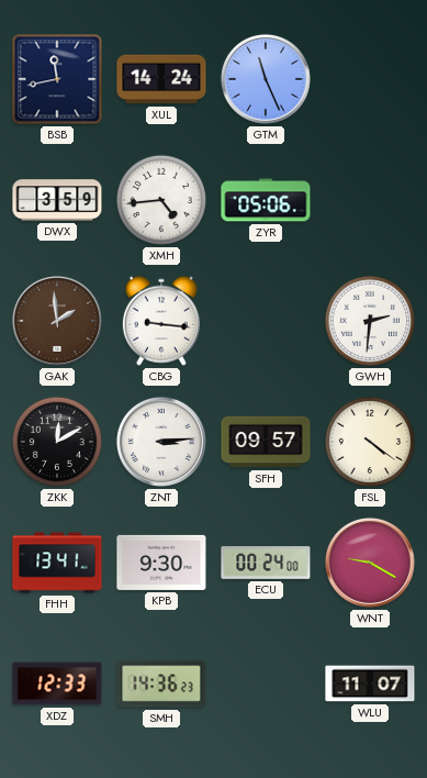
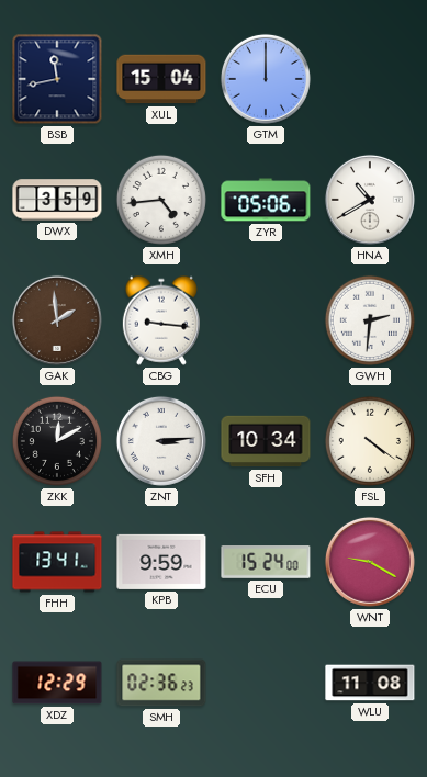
XUL: 14:24 -> 15:04 (161, 79)
GTM: 11:26 -> 12:00 (266, 79)
HNA: none -> 10:40 (370, 200)
SFH: 09:57 -> 10:34 (266, 441)
KPB: 9:30 -> 9:59 (161, 562)
ECU: 00:24 -> 15:24 (266, 563)
XDZ: 12:33 -> 12:29 (57, 683)
SMH: 14:36 -> 02:36 (161, 683)
WLU: 11:07 -> 11:08 (370, 683)
